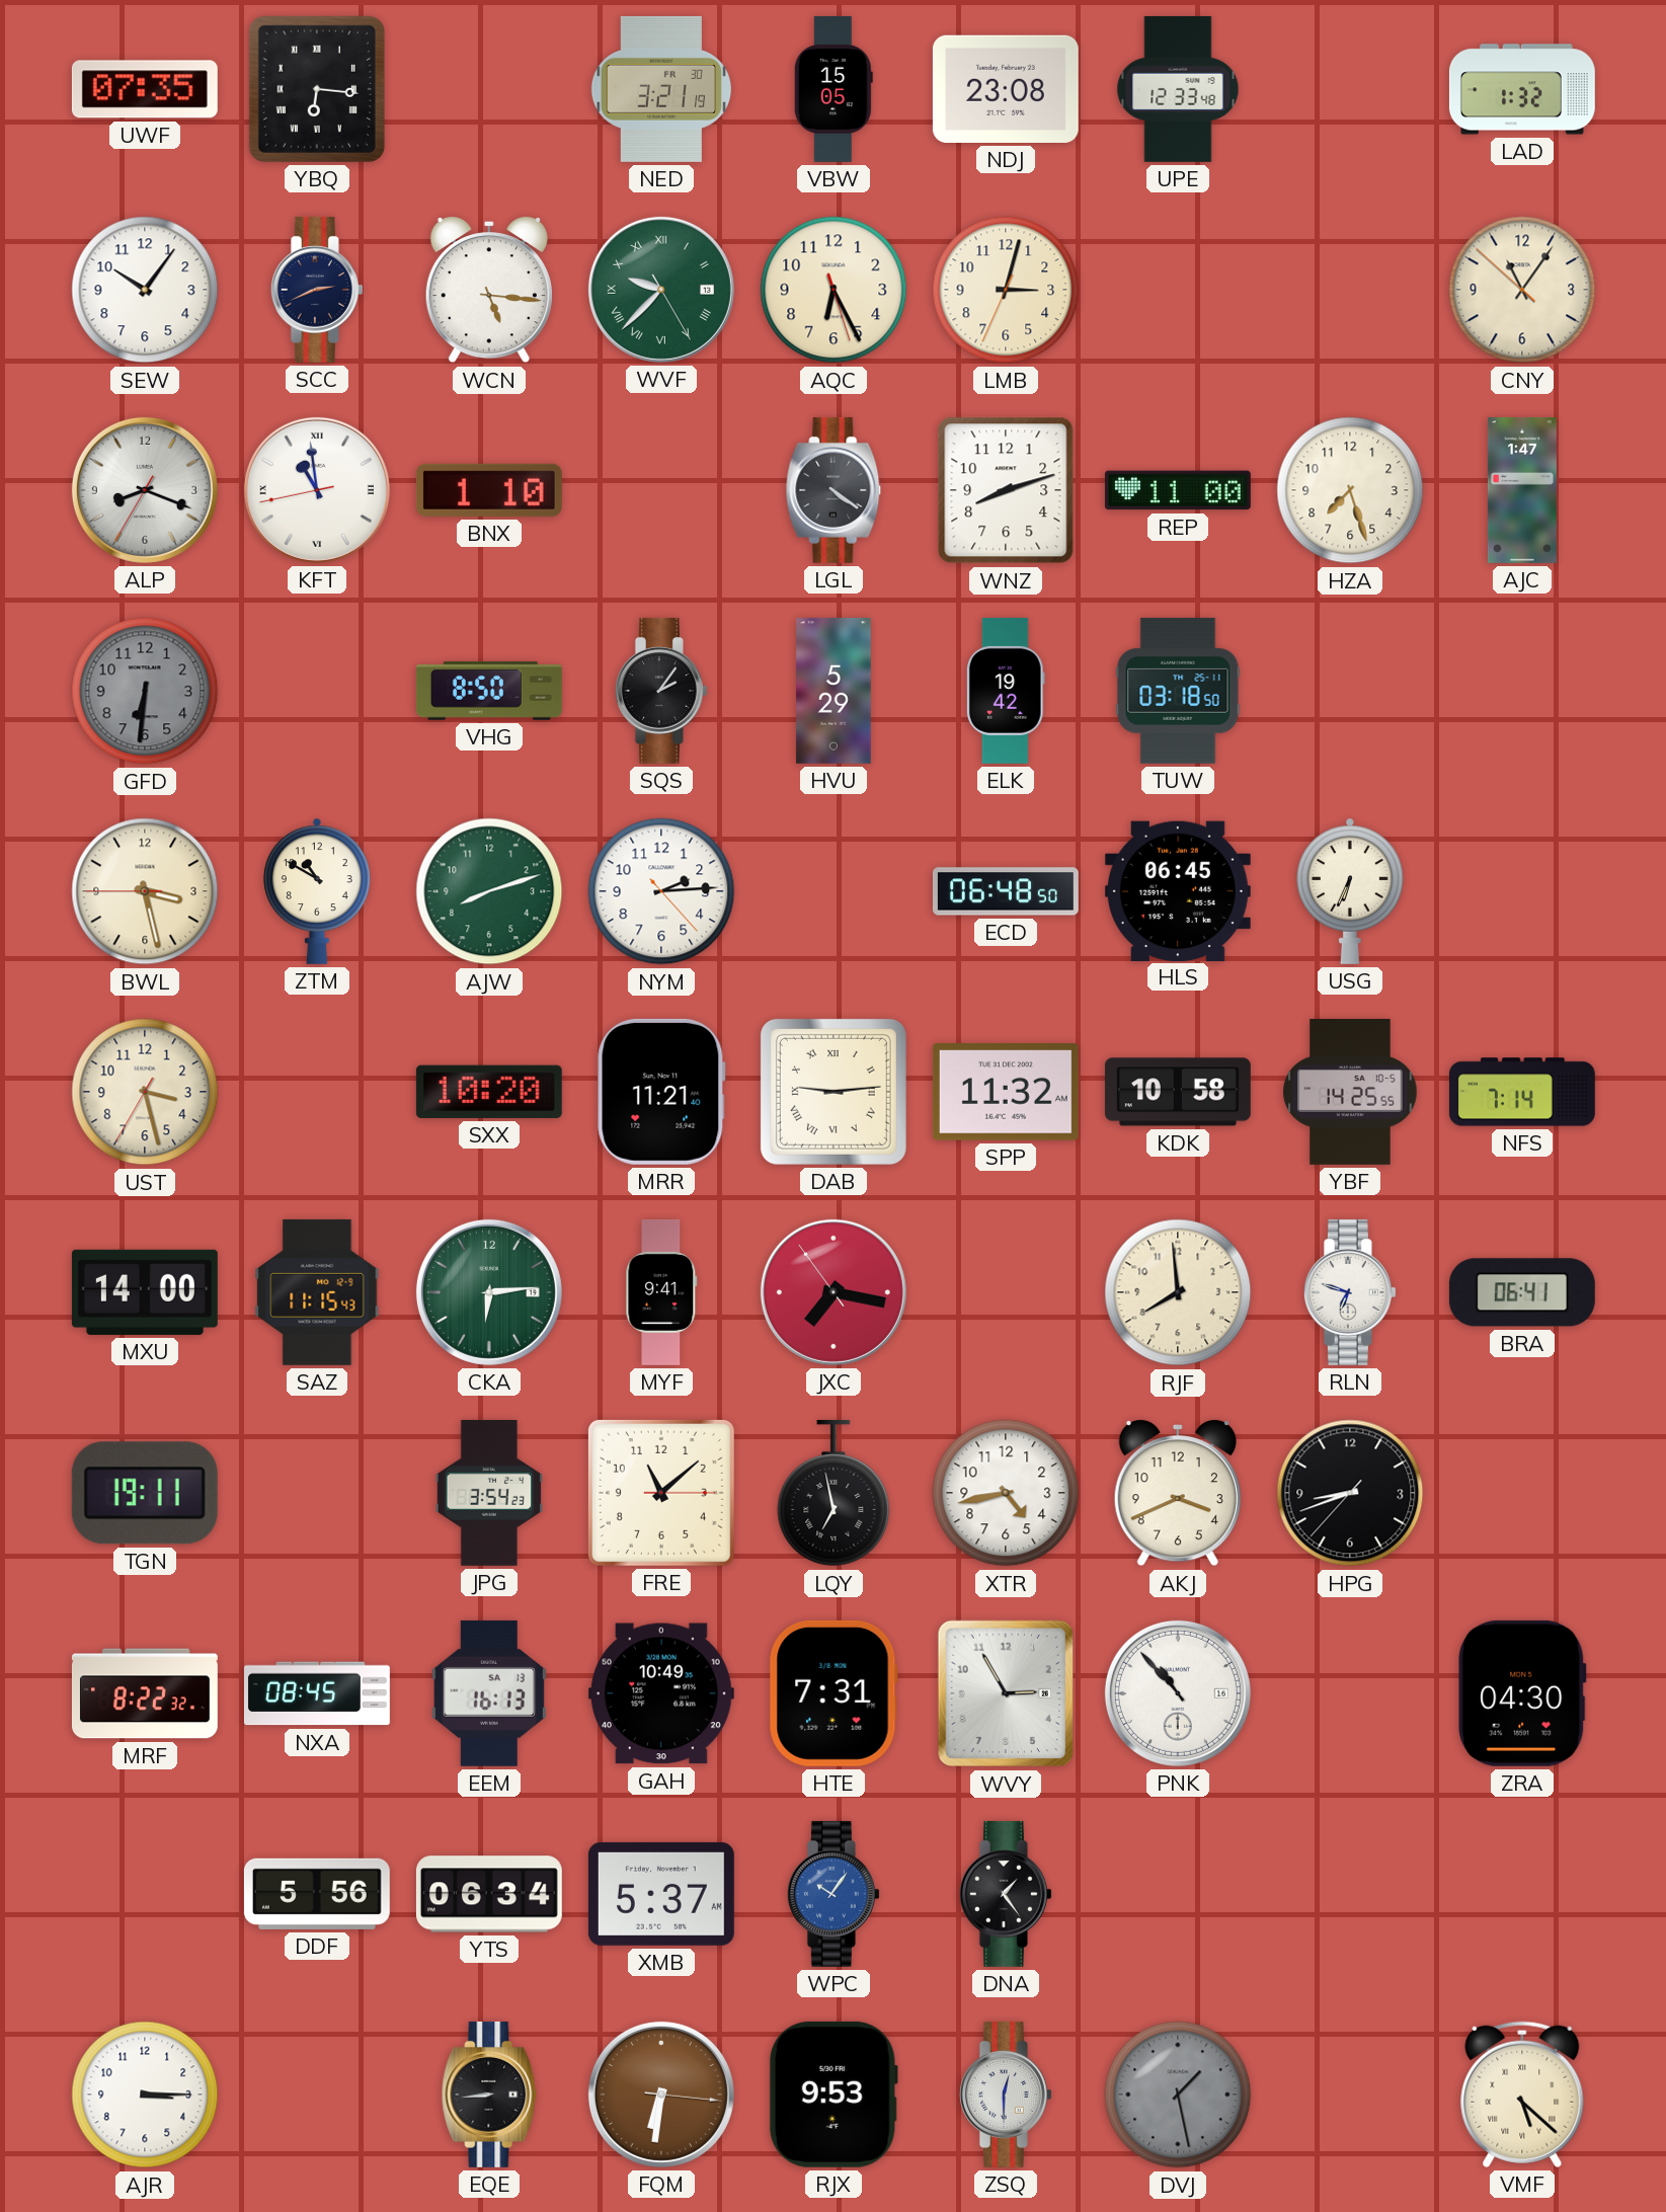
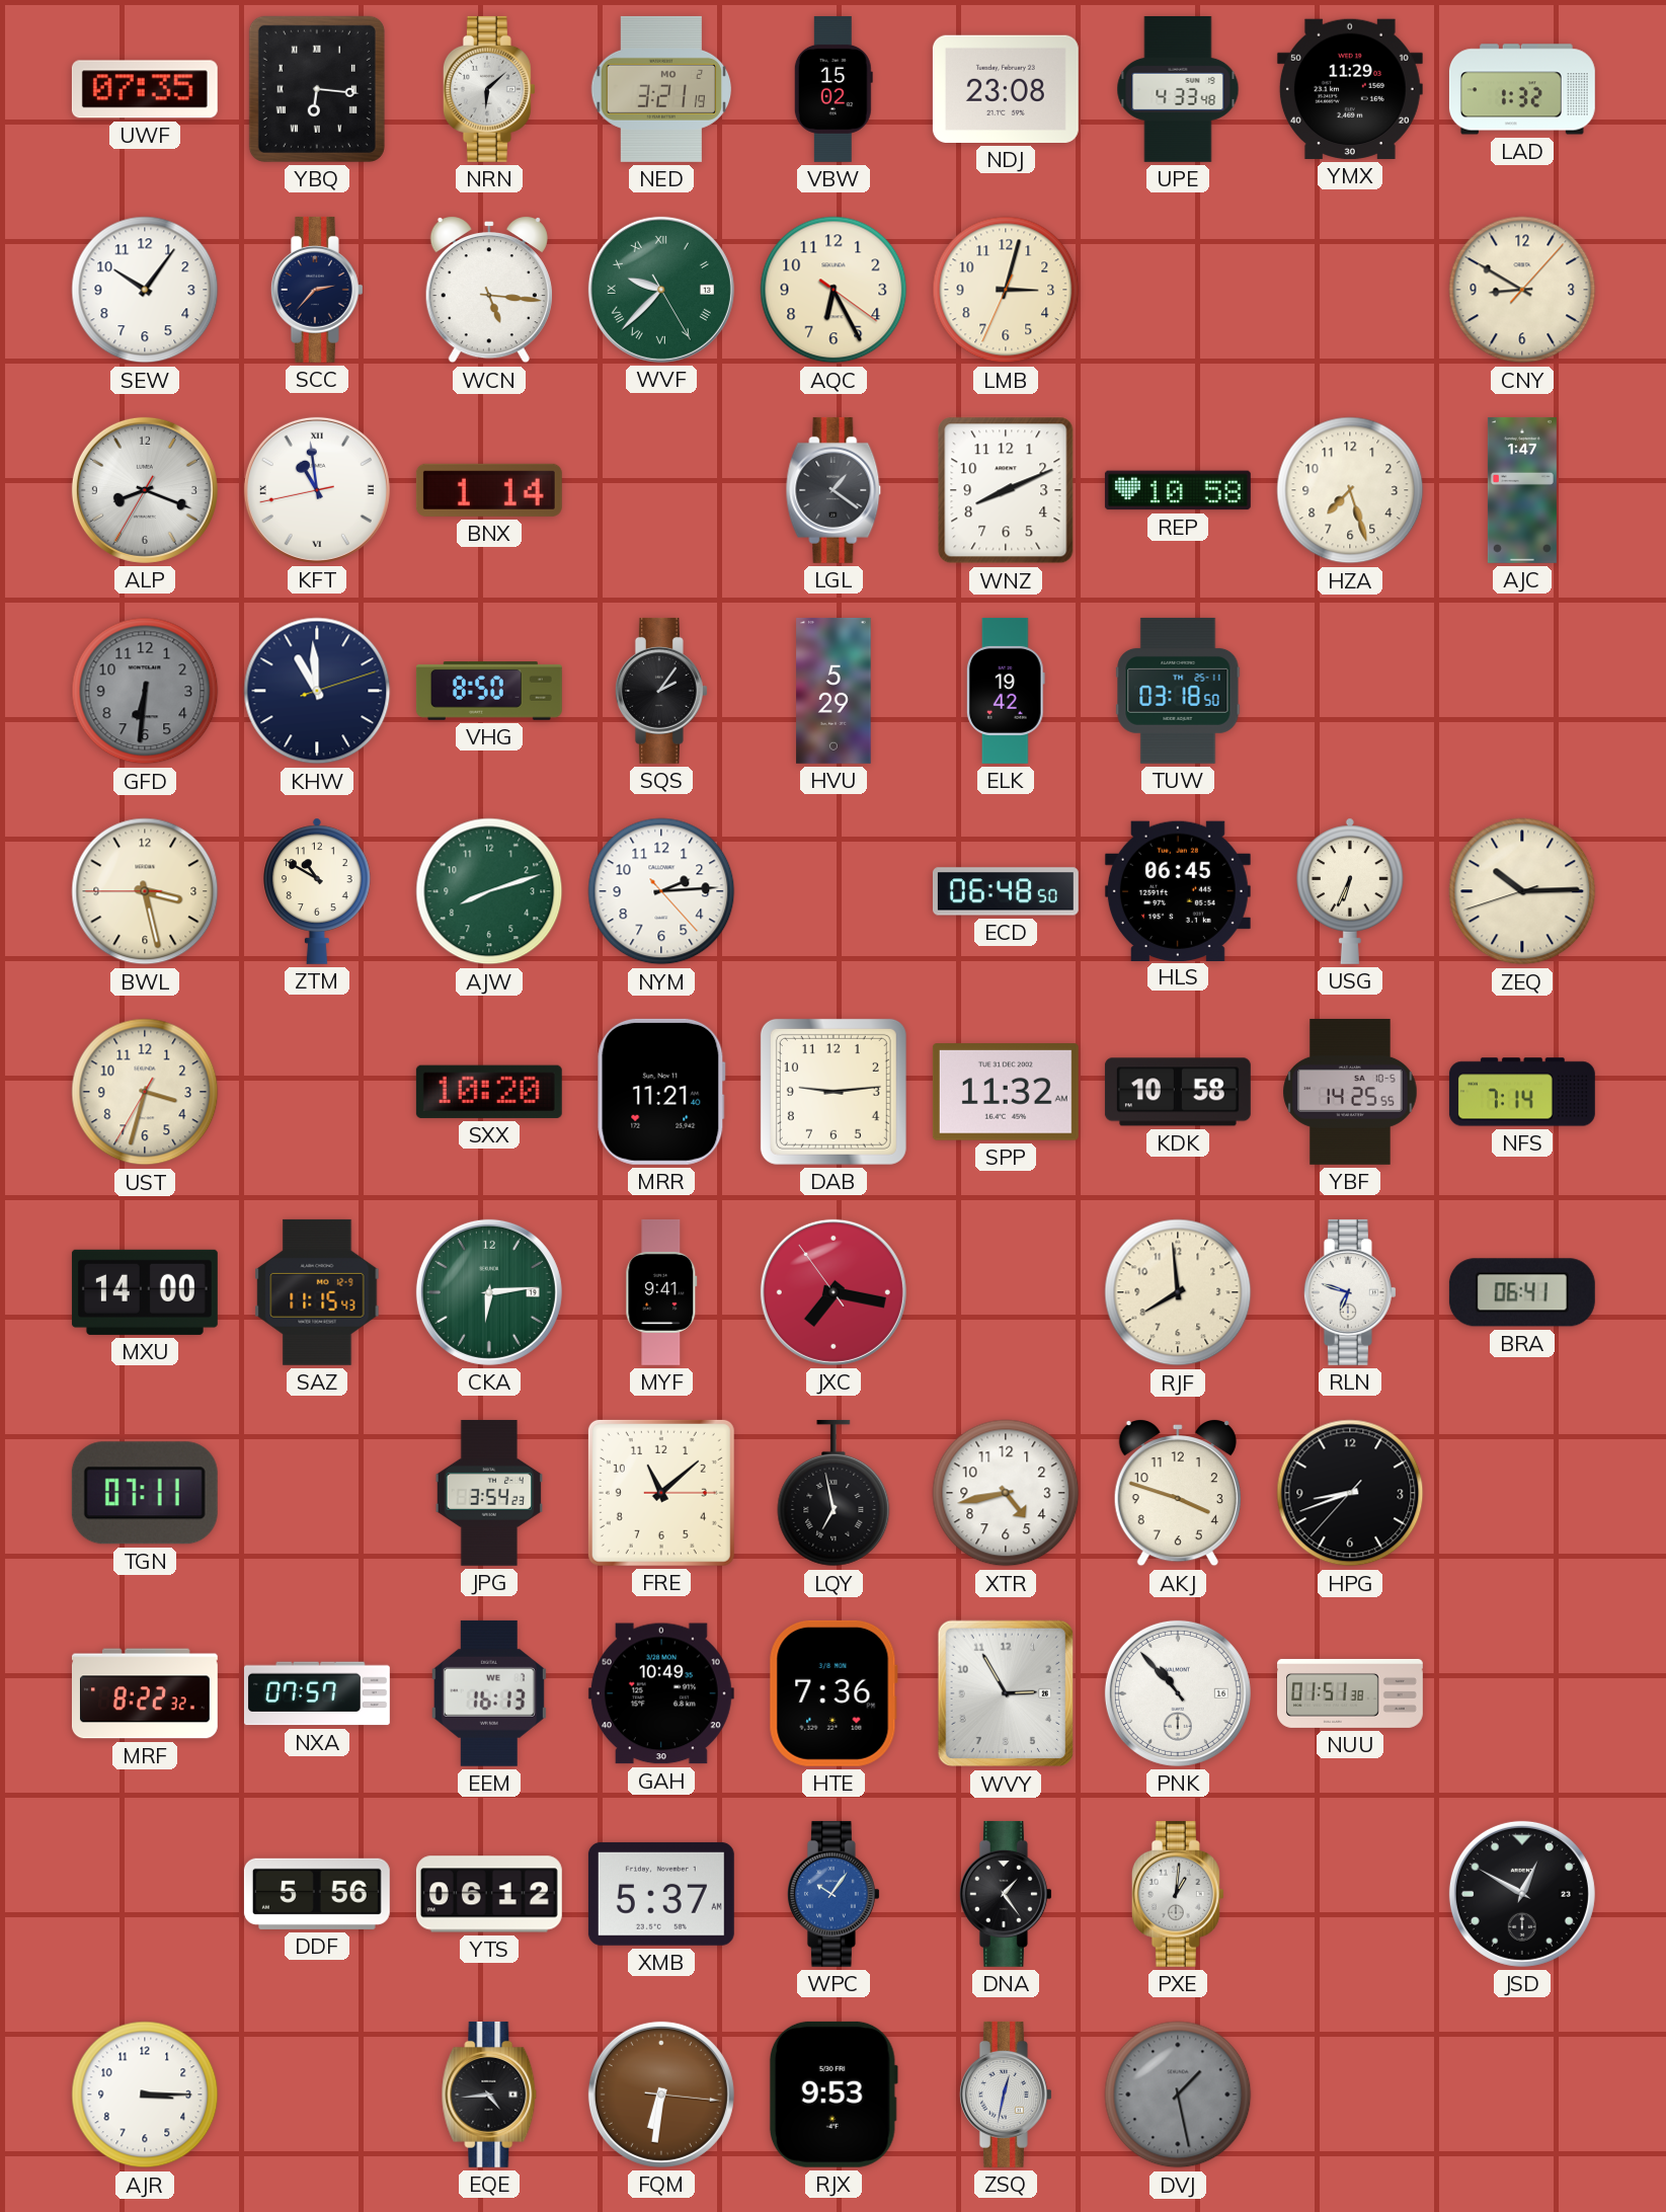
NRN: none -> 6:08 (489, 89)
NED date: FR 30 -> MO 2 (660, 89)
VBW: 15:05 -> 15:02 (834, 89)
UPE: 12:33 -> 4:33 (1178, 89)
YMX: none -> 11:29 (1350, 89)
SCC: 2:41 -> 2:37 (317, 290)
AQC: 6:25:27 -> 6:25:21 (834, 290)
CNY: 11:05 -> 8:50 (1522, 290)
BNX: 1:10 -> 1:14 (489, 490)
LGL: 4:21 -> 1:21 (834, 490)
WNZ: 8:12 -> 8:11 (1006, 490)
REP: 11:00 -> 10:58 (1178, 490)
KHW: none -> 10:59 (317, 691)
ZEQ: none -> 10:14 (1522, 891)
UST: 3:27 -> 3:32 (145, 1092)
DAB numerals: Roman -> Arabic (834, 1092)
TGN: 19:11 -> 07:11 (145, 1493)
AKJ: 3:41 -> 3:48 (1178, 1494)
NXA: 08:45 -> 07:57 (317, 1693)
EEM date: SA 13 -> WE 7 (489, 1693)
HTE: 7:31 -> 7:36 (834, 1693)
NUU: none -> 01:51 (1351, 1693)
ZRA: 04:30 -> none (1522, 1693)
YTS: 06:34 -> 06:12 (489, 1894)
PXE: none -> 1:01 (1178, 1894)
JSD: none -> 12:50 (1522, 1894)
EQE: 8:44 -> 4:44 (489, 2095)
ZSQ: 12:30 -> 12:32 (1006, 2095)
VMF: 5:22 -> none (1522, 2095)
